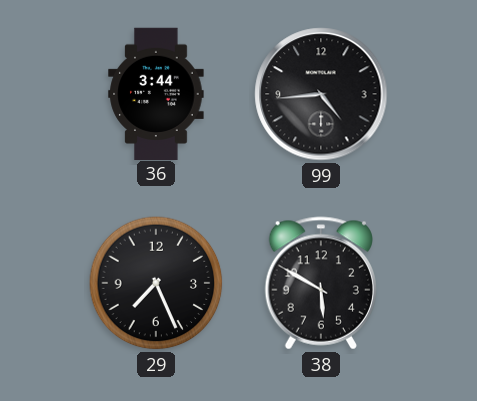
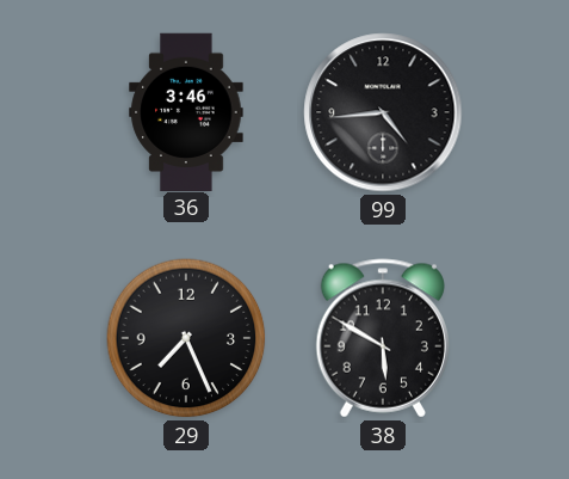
36: 3:44 -> 3:46 (186, 111)
